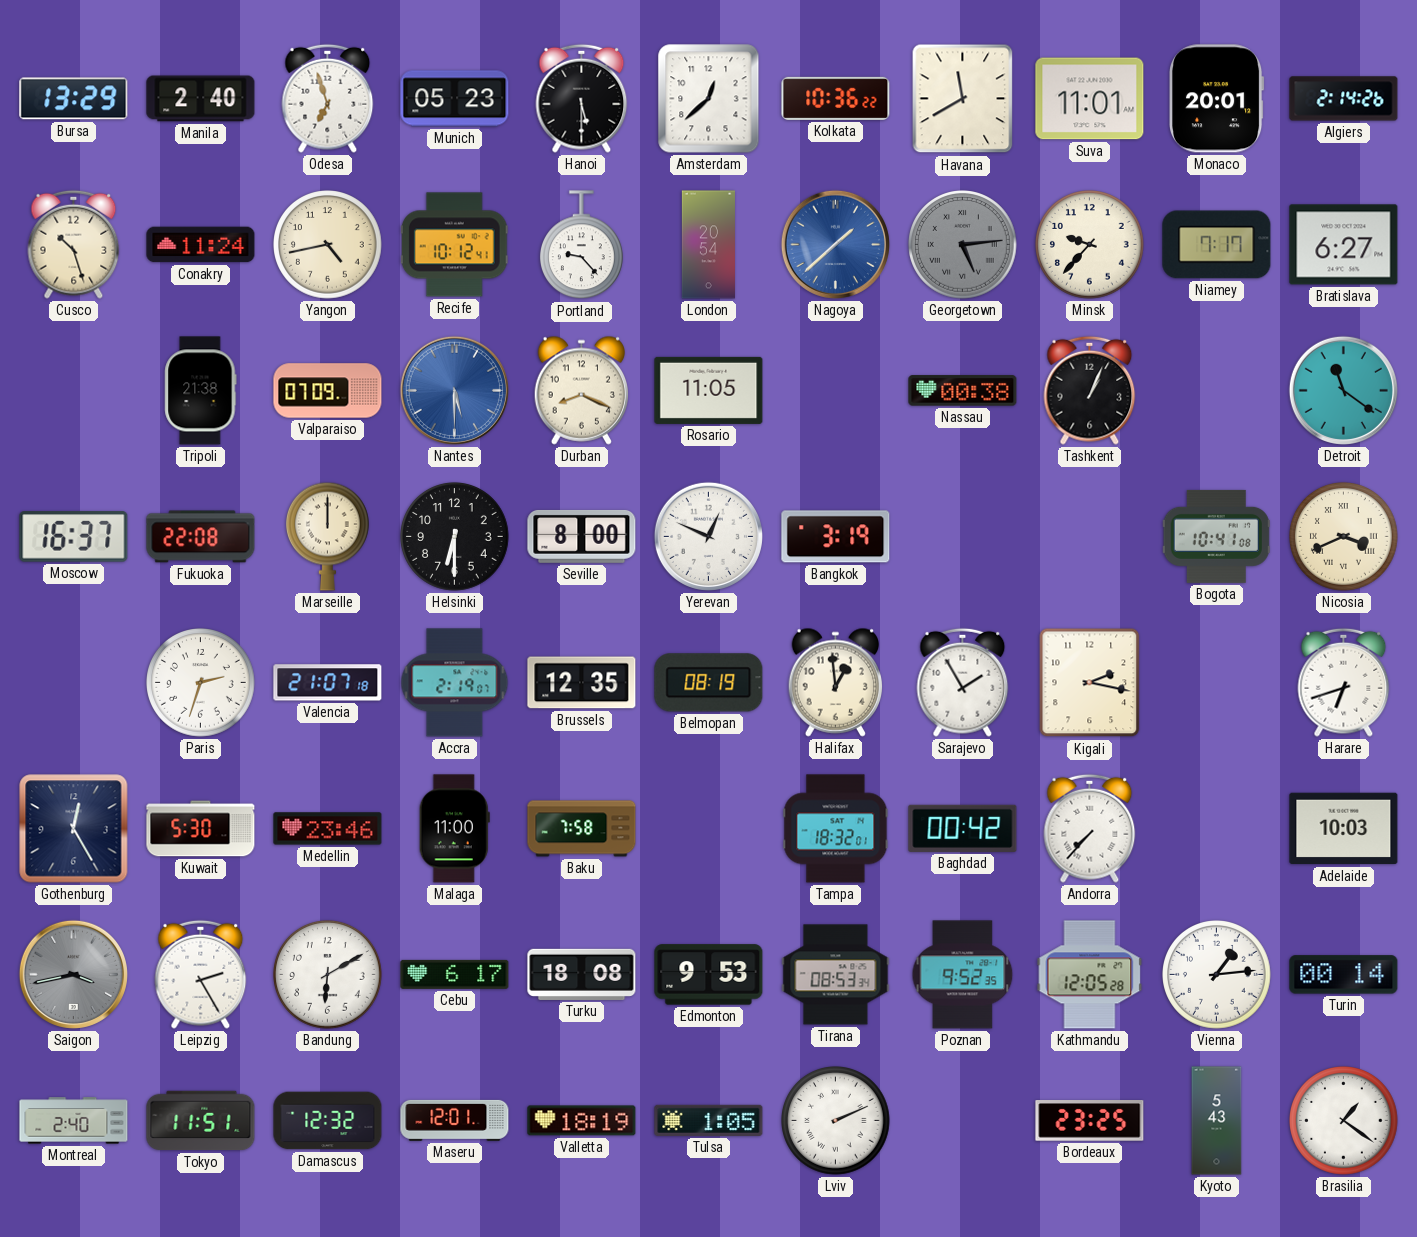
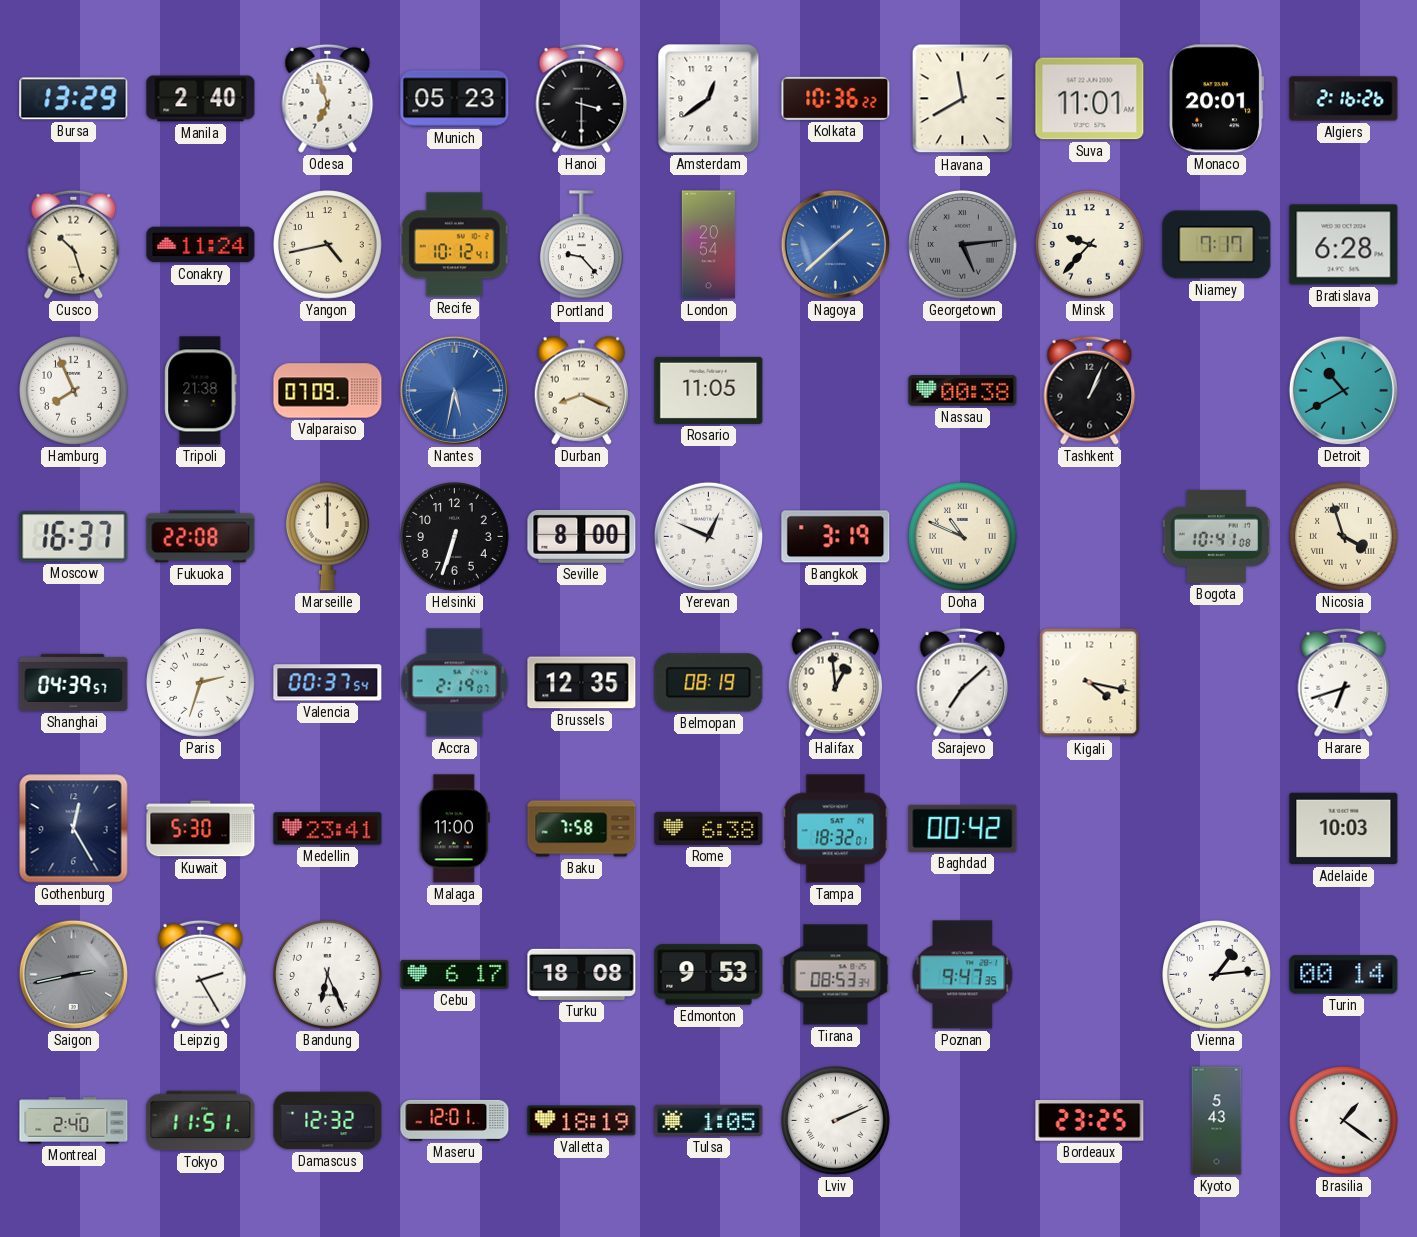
Hanoi: 5:30 -> 3:30 (582, 98)
Amsterdam: 12:38 -> 12:39 (709, 99)
Algiers: 2:14 -> 2:16 (1344, 99)
Bratislava: 6:27 -> 6:28 (1344, 245)
Hamburg: none -> 7:56 (74, 391)
Nantes: 5:30 -> 5:32 (454, 390)
Detroit: 11:21 -> 10:40 (1343, 390)
Helsinki: 6:30 -> 6:33 (455, 537)
Doha: none -> 10:49 (963, 537)
Nicosia: 3:41 -> 3:57 (1344, 537)
Shanghai: none -> 04:39 (74, 682)
Valencia: 21:07 -> 00:37 (328, 683)
Sarajevo: 1:55 -> 7:08 (963, 682)
Kigali: 2:17 -> 4:17 (1090, 683)
Medellin: 23:46 -> 23:41 (328, 829)
Rome: none -> 6:38 (709, 828)
Andorra: 7:37 -> none (1090, 828)
Saigon: 3:43 -> 2:43 (73, 974)
Bandung: 6:10 -> 6:26 (328, 975)
Poznan: 9:52 -> 9:47 (963, 975)
Kathmandu: 12:05 -> none (1090, 975)
